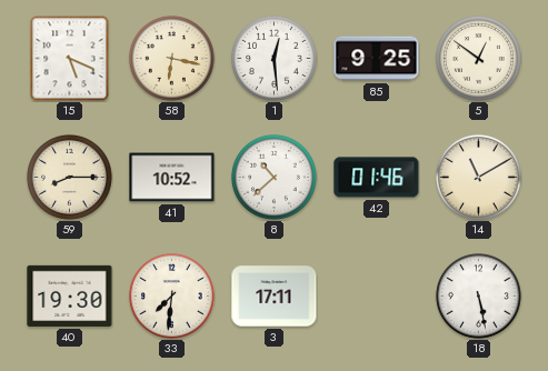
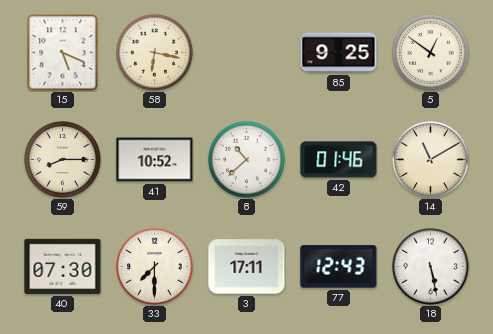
1: 12:29 -> none (275, 59)
40: 19:30 -> 07:30 (63, 266)
33: 7:31 -> 7:30 (155, 267)
77: none -> 12:43 (339, 267)
